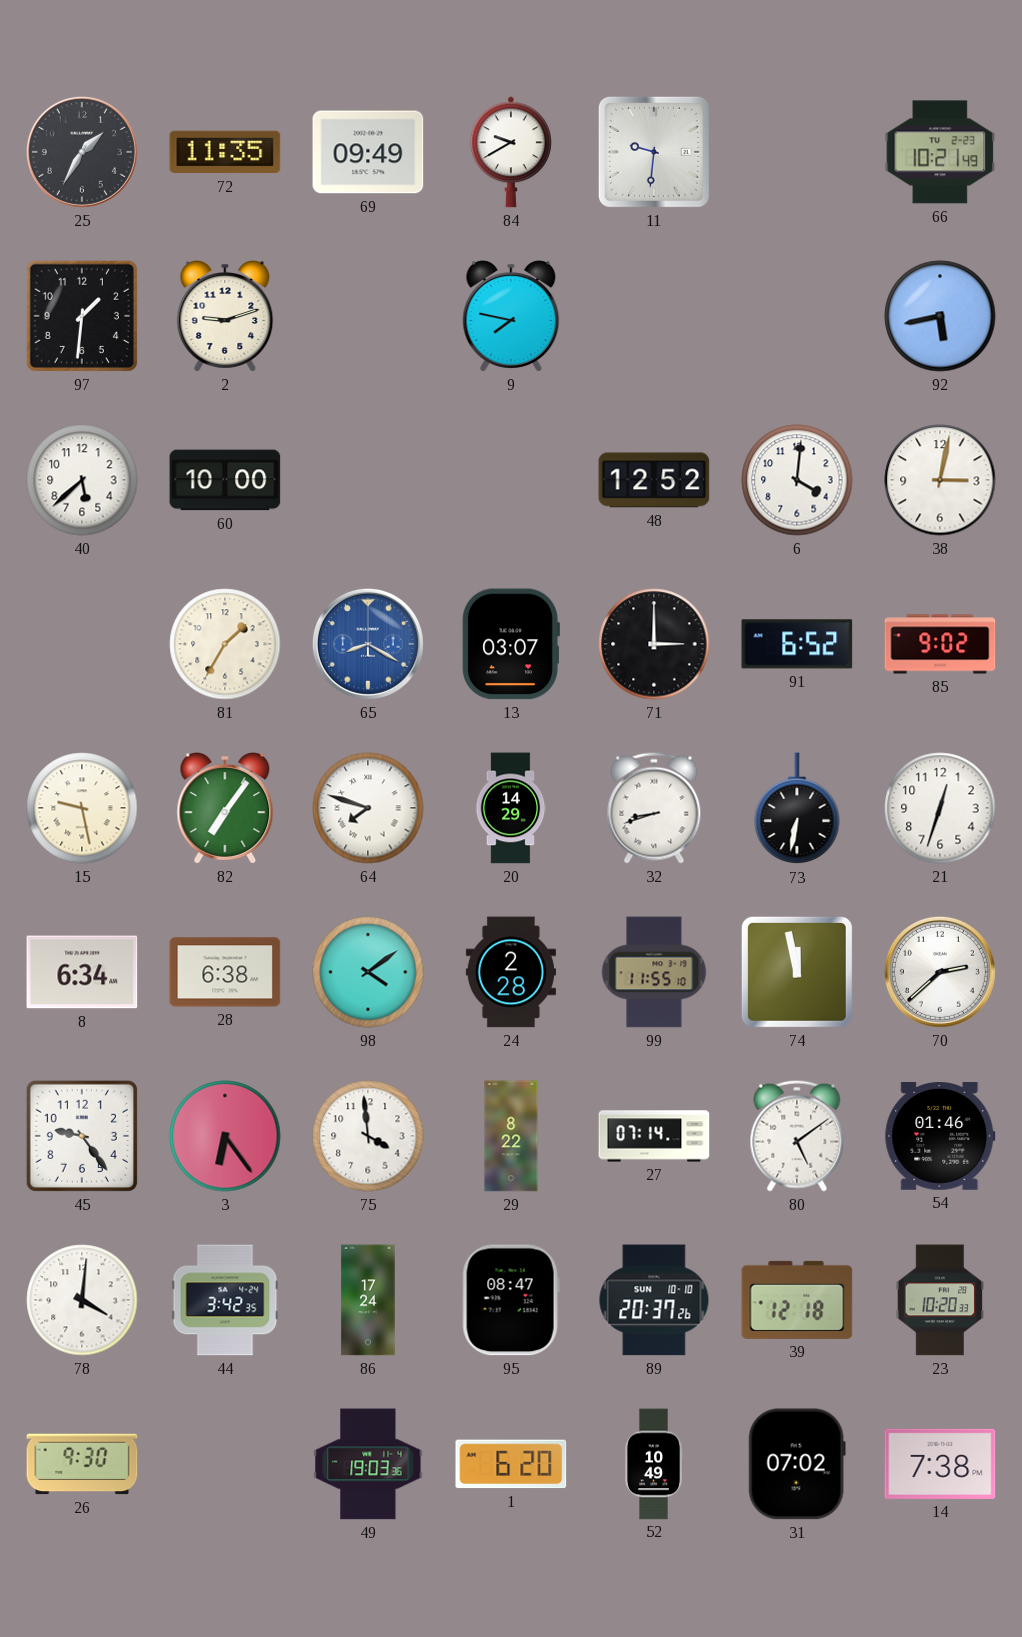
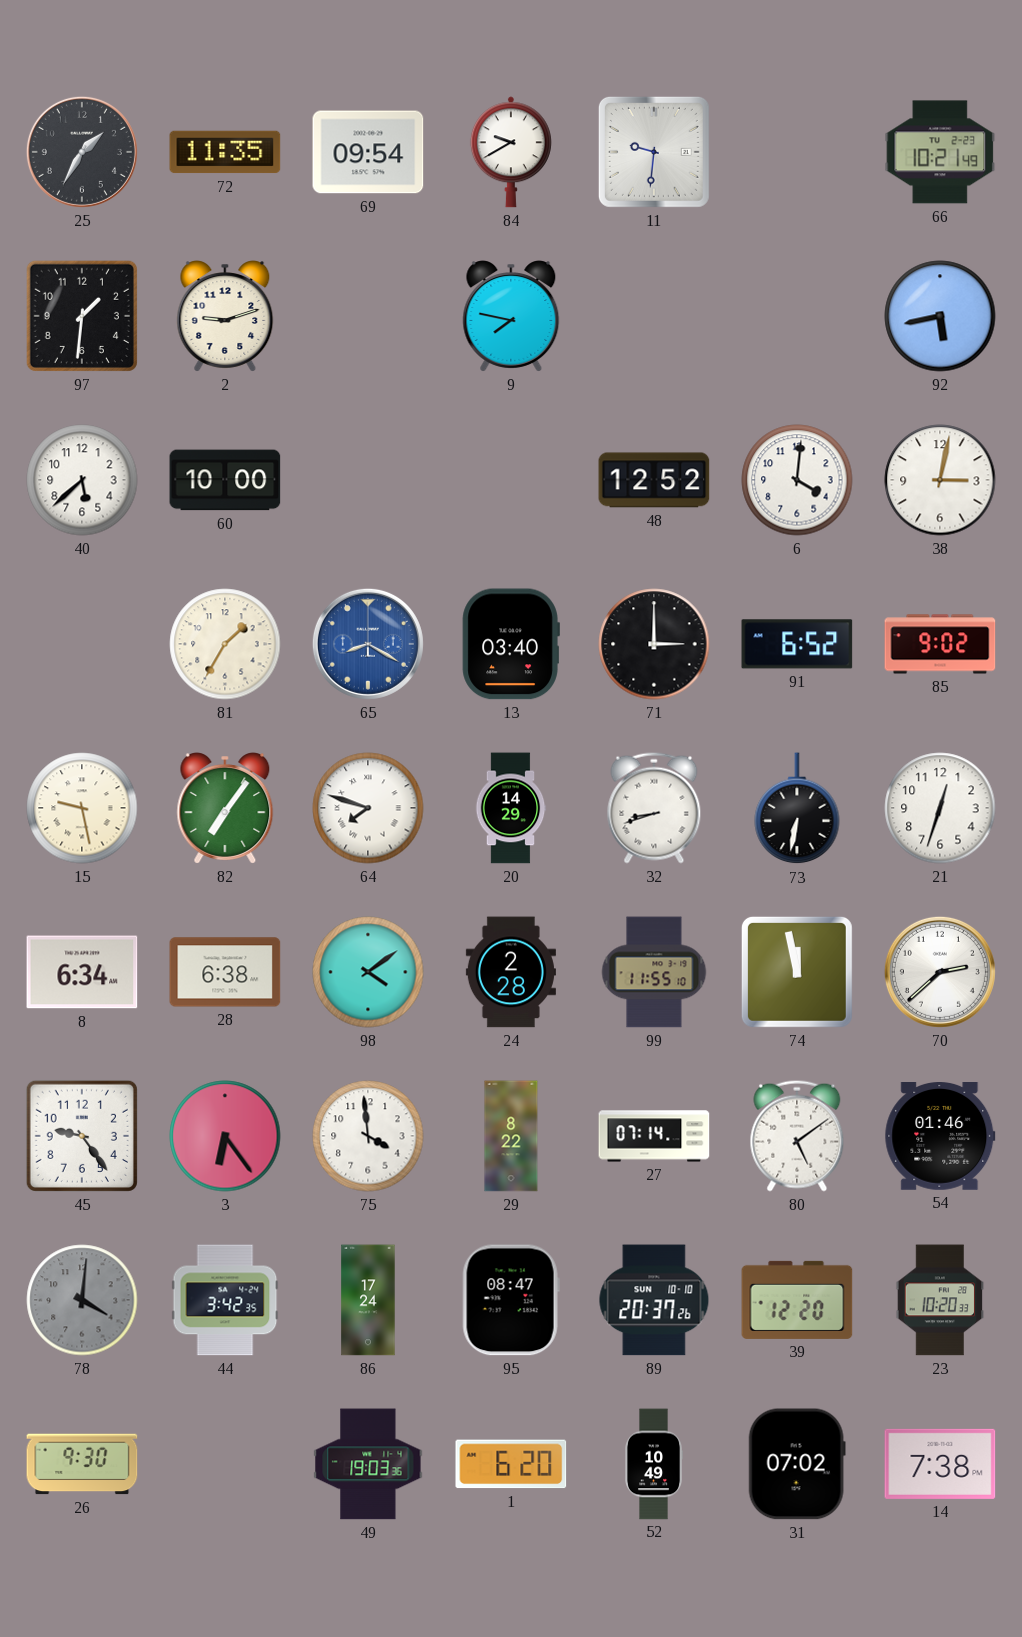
69: 09:49 -> 09:54 (368, 152)
13: 03:07 -> 03:40 (511, 644)
78 dial: white -> grey (82, 1300)
39: 12:18 -> 12:20 (797, 1300)
